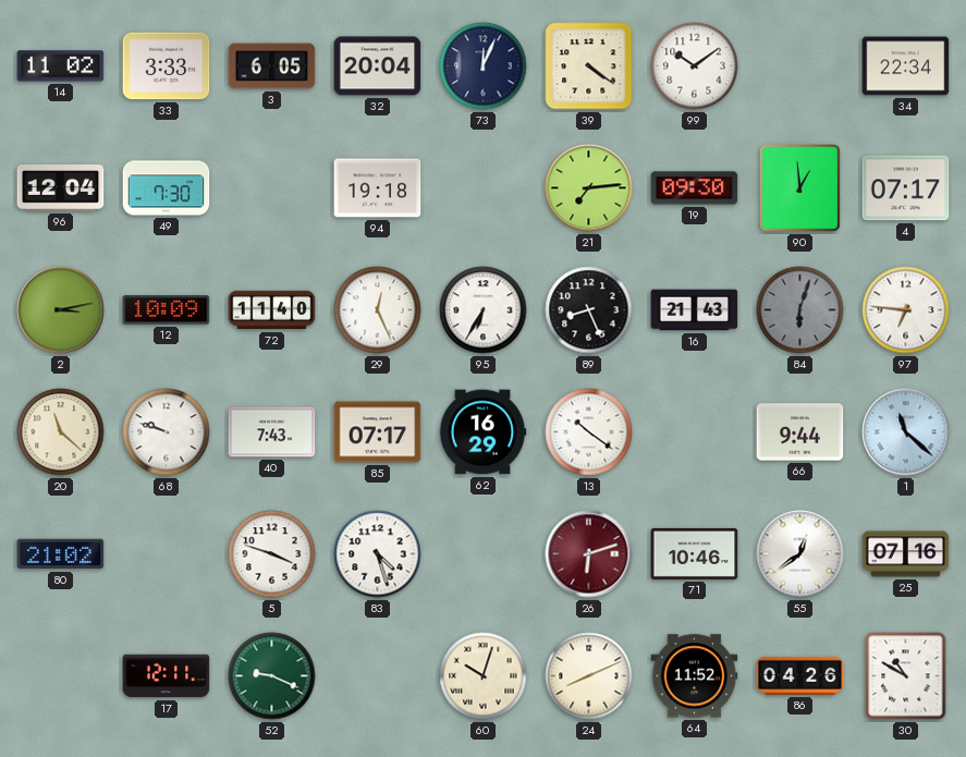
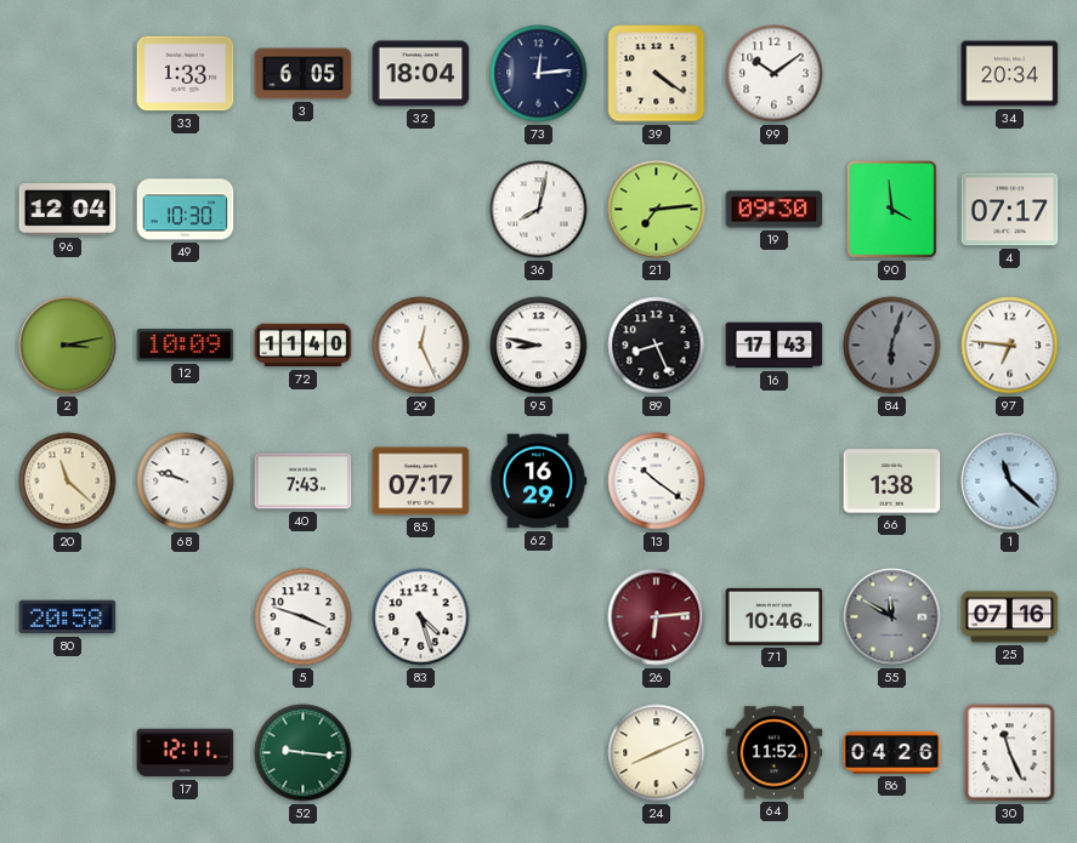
14: 11:02 -> none (61, 66)
33: 3:33 -> 1:33 (186, 74)
32: 20:04 -> 18:04 (421, 74)
73: 12:04 -> 12:14 (539, 74)
34: 22:34 -> 20:34 (1010, 74)
49: 7:30 -> 10:30 (186, 210)
94: 19:18 -> none (378, 188)
36: none -> 8:02 (539, 210)
90: 12:59 -> 3:59 (892, 210)
95: 6:35 -> 8:47 (539, 346)
16: 21:43 -> 17:43 (775, 346)
66: 9:44 -> 1:38 (892, 482)
80: 21:02 -> 20:58 (68, 617)
26: 6:12 -> 6:14 (657, 617)
55: 12:39 -> 11:50 (892, 617)
55 dial: white -> grey (892, 617)
52: 9:19 -> 9:16 (304, 753)
60: 10:03 -> none (484, 676)
30: 10:50 -> 11:26 (1010, 753)
